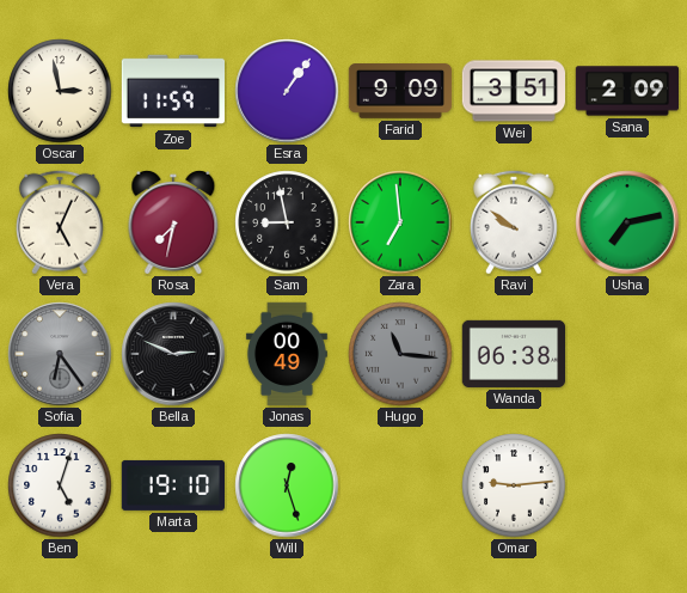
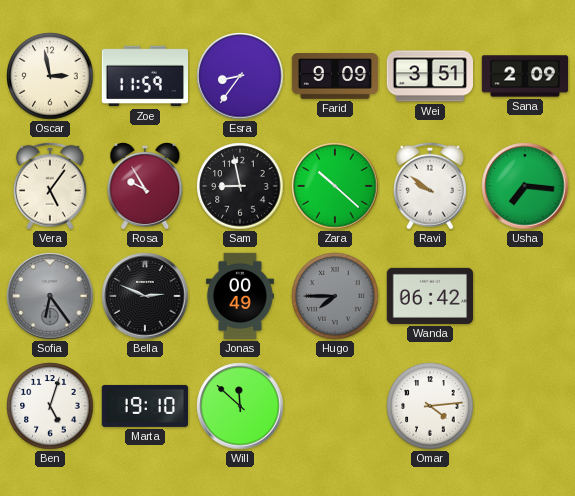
Esra: 1:06 -> 8:36 (240, 76)
Vera: 5:04 -> 5:06 (50, 186)
Rosa: 7:32 -> 9:55 (145, 187)
Zara: 6:59 -> 10:22 (335, 186)
Usha: 7:13 -> 7:16 (525, 186)
Hugo: 11:16 -> 7:45 (335, 296)
Wanda: 06:38 -> 06:42 (430, 296)
Will: 12:27 -> 11:52 (240, 406)
Omar: 9:14 -> 4:14 (430, 406)
